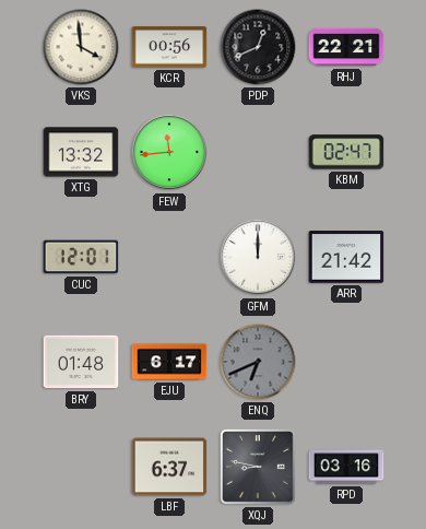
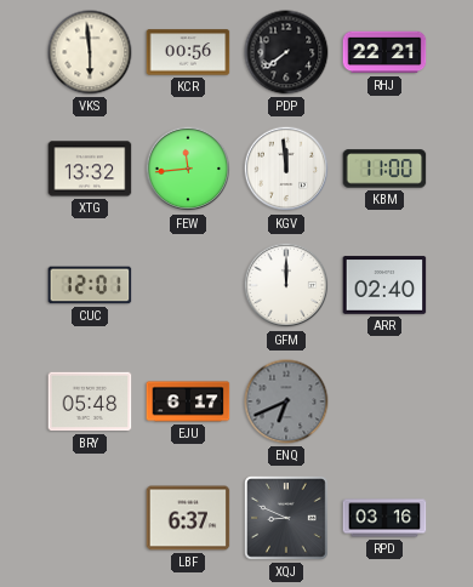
VKS: 3:59 -> 5:59 (90, 52)
PDP: 12:41 -> 7:39 (286, 52)
KGV: none -> 11:59 (286, 169)
KBM: 02:47 -> 11:00 (384, 169)
ARR: 21:42 -> 02:40 (384, 285)
BRY: 01:48 -> 05:48 (90, 401)
XQJ: 8:47 -> 8:49 (286, 518)
